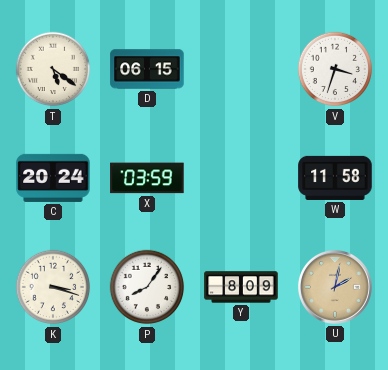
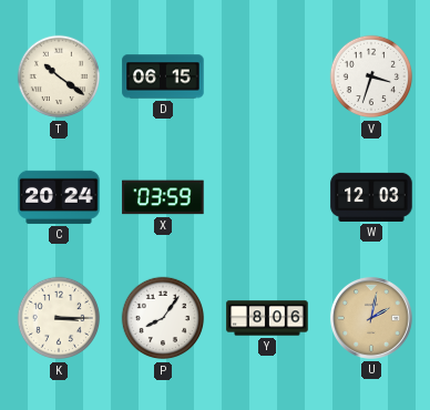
T: 5:21 -> 10:21 (59, 76)
W: 11:58 -> 12:03 (371, 197)
K: 3:18 -> 3:15 (59, 318)
Y: 8:09 -> 8:06 (267, 318)
